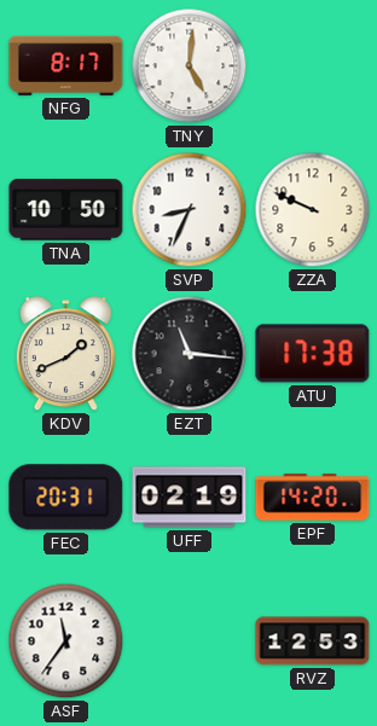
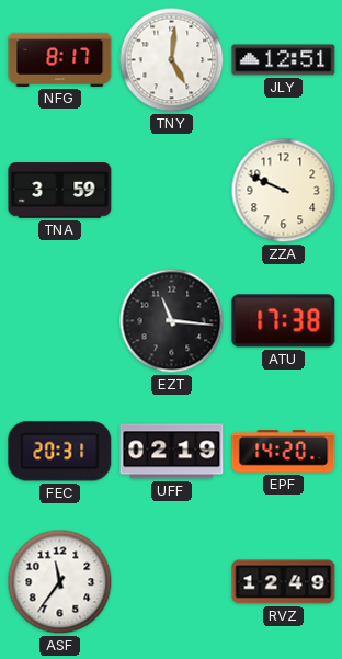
JLY: none -> 12:51 (284, 60)
TNA: 10:50 -> 3:59 (60, 191)
SVP: 8:34 -> none (190, 210)
KDV: 1:41 -> none (65, 354)
RVZ: 12:53 -> 12:49 (284, 582)
